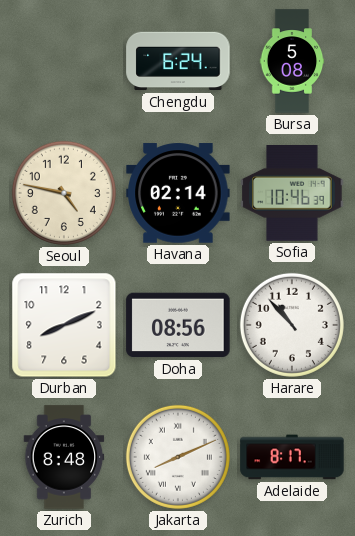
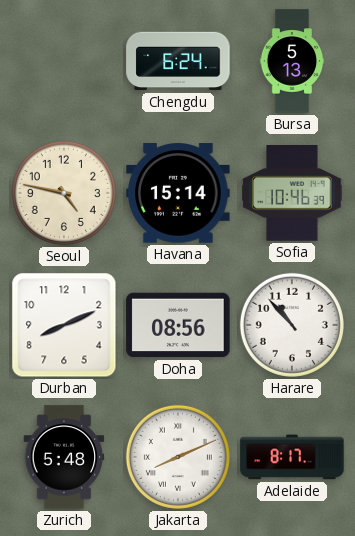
Bursa: 5:08 -> 5:13 (292, 61)
Havana: 02:14 -> 15:14 (178, 193)
Zurich: 8:48 -> 5:48 (64, 457)
